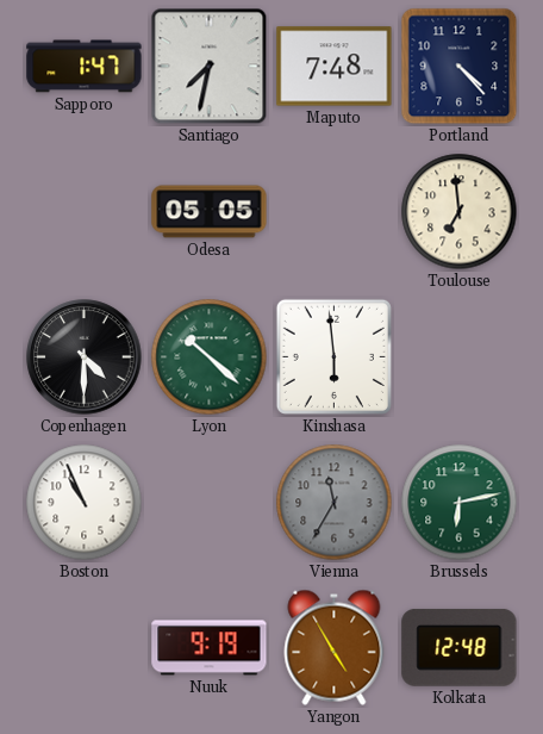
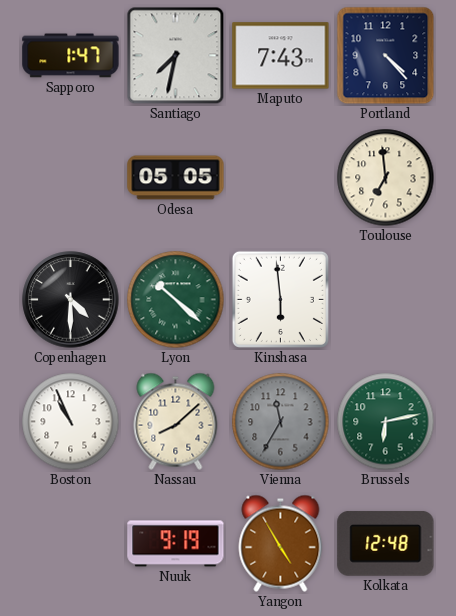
Maputo: 7:48 -> 7:43 (281, 56)
Nassau: none -> 8:08 (176, 421)
